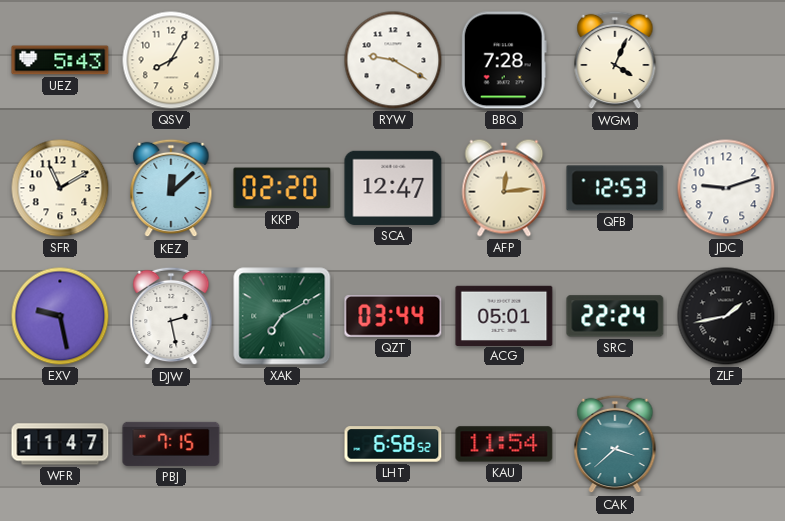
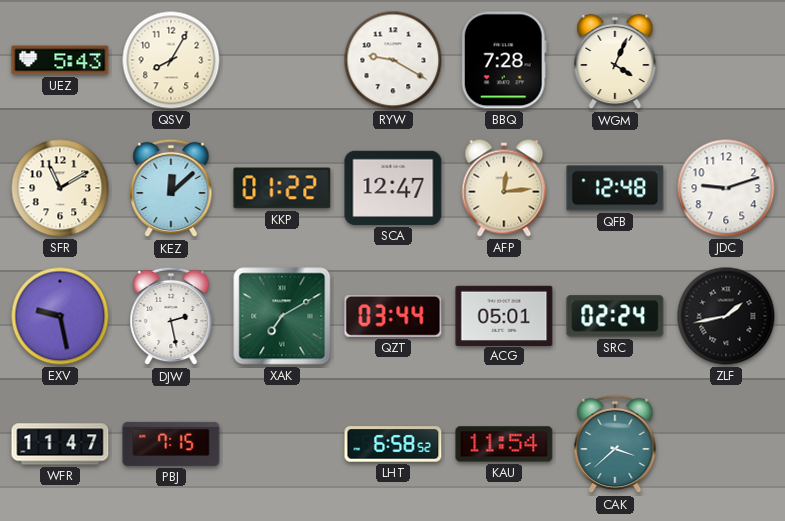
KKP: 02:20 -> 01:22 (282, 188)
QFB: 12:53 -> 12:48 (615, 188)
SRC: 22:24 -> 02:24 (615, 316)
